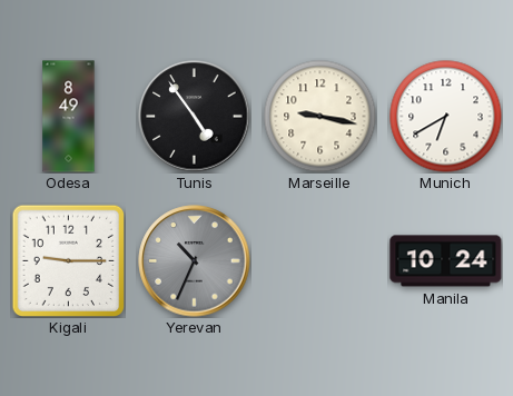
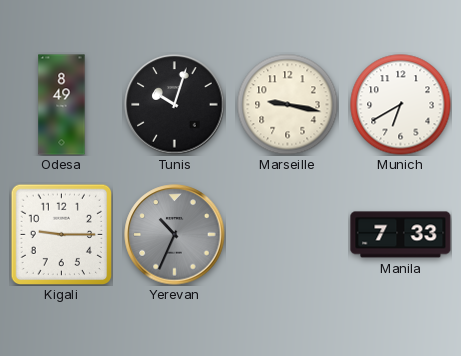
Tunis: 4:54 -> 10:03 (175, 105)
Manila: 10:24 -> 7:33 (401, 235)
